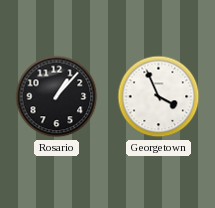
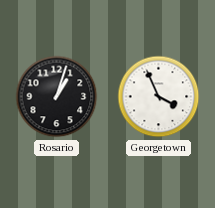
Rosario: 1:07 -> 1:03 (57, 97)
